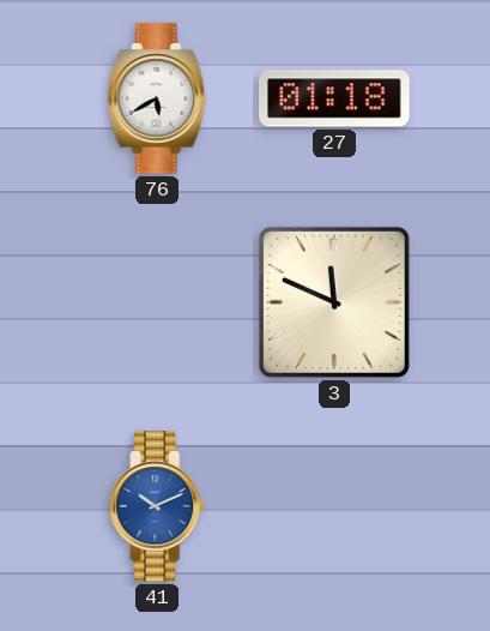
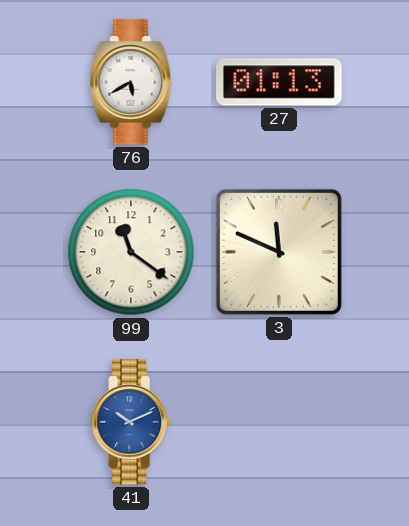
27: 01:18 -> 01:13 (279, 82)
99: none -> 11:21 (131, 252)
